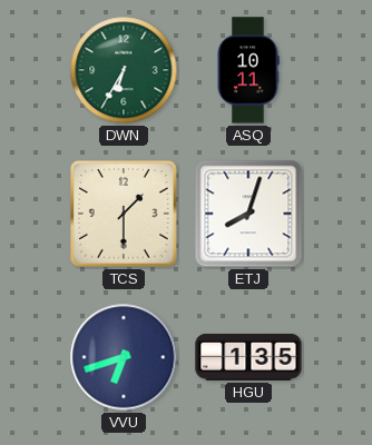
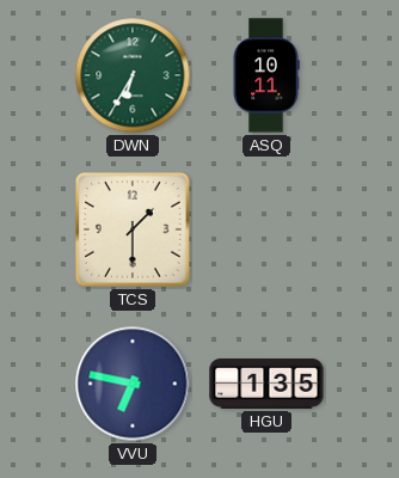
ETJ: 8:03 -> none (248, 214)
VVU: 6:42 -> 6:47 (133, 384)
